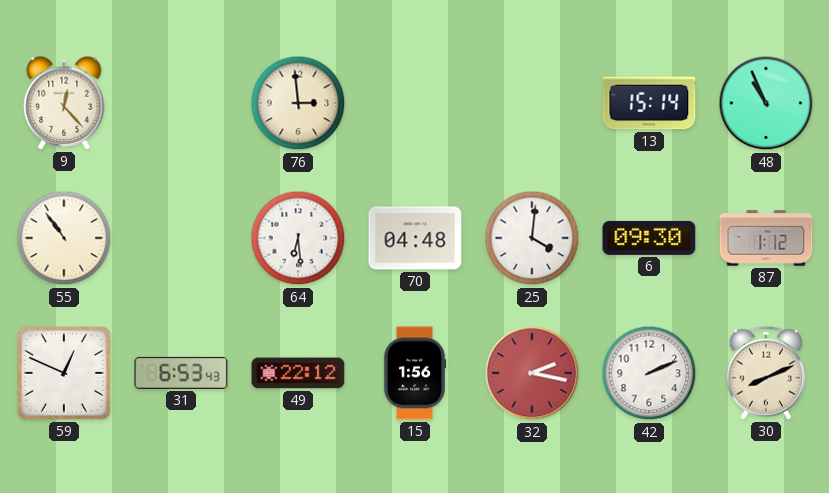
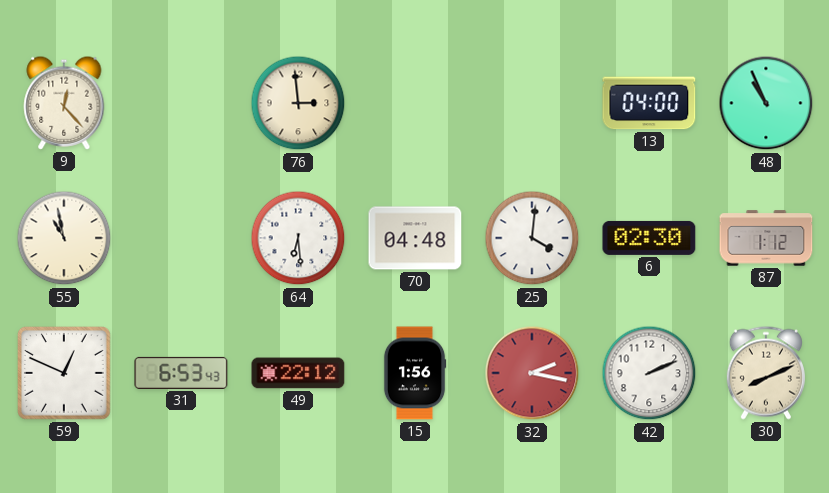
13: 15:14 -> 04:00 (649, 103)
55: 10:54 -> 10:58 (64, 238)
6: 09:30 -> 02:30 (649, 238)
